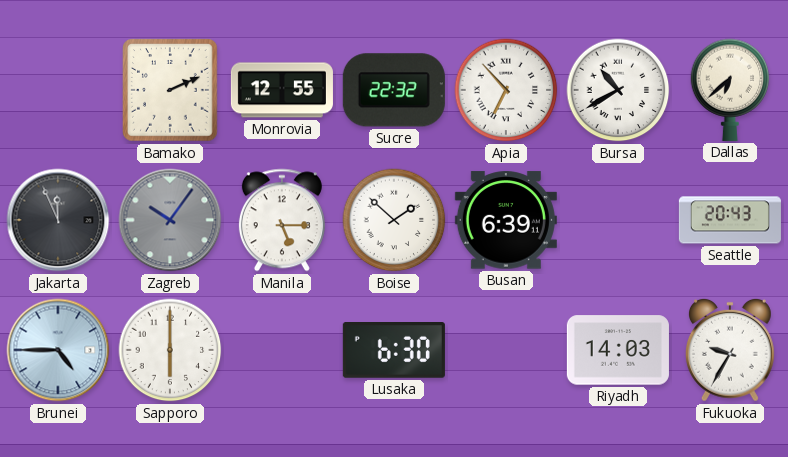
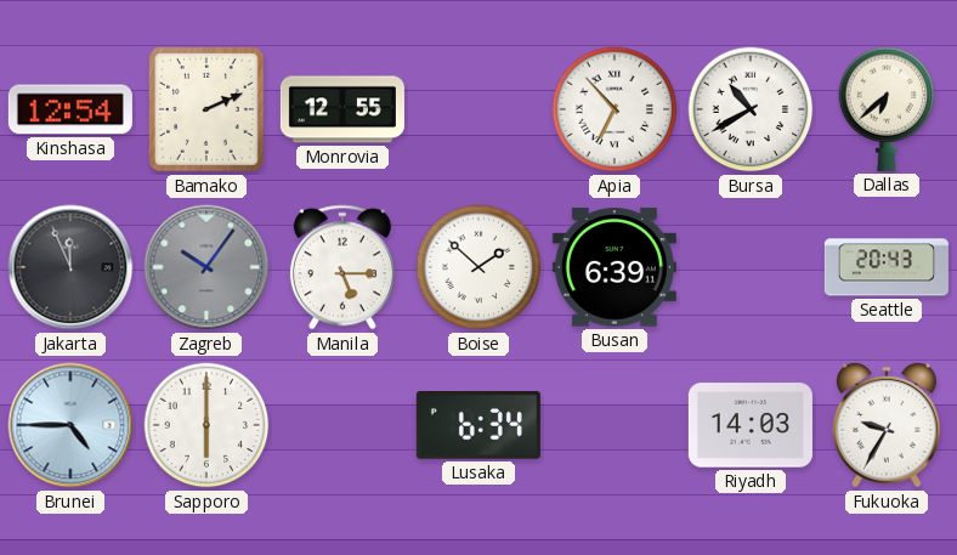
Kinshasa: none -> 12:54 (70, 109)
Sucre: 22:32 -> none (394, 90)
Lusaka: 6:30 -> 6:34 (478, 426)
